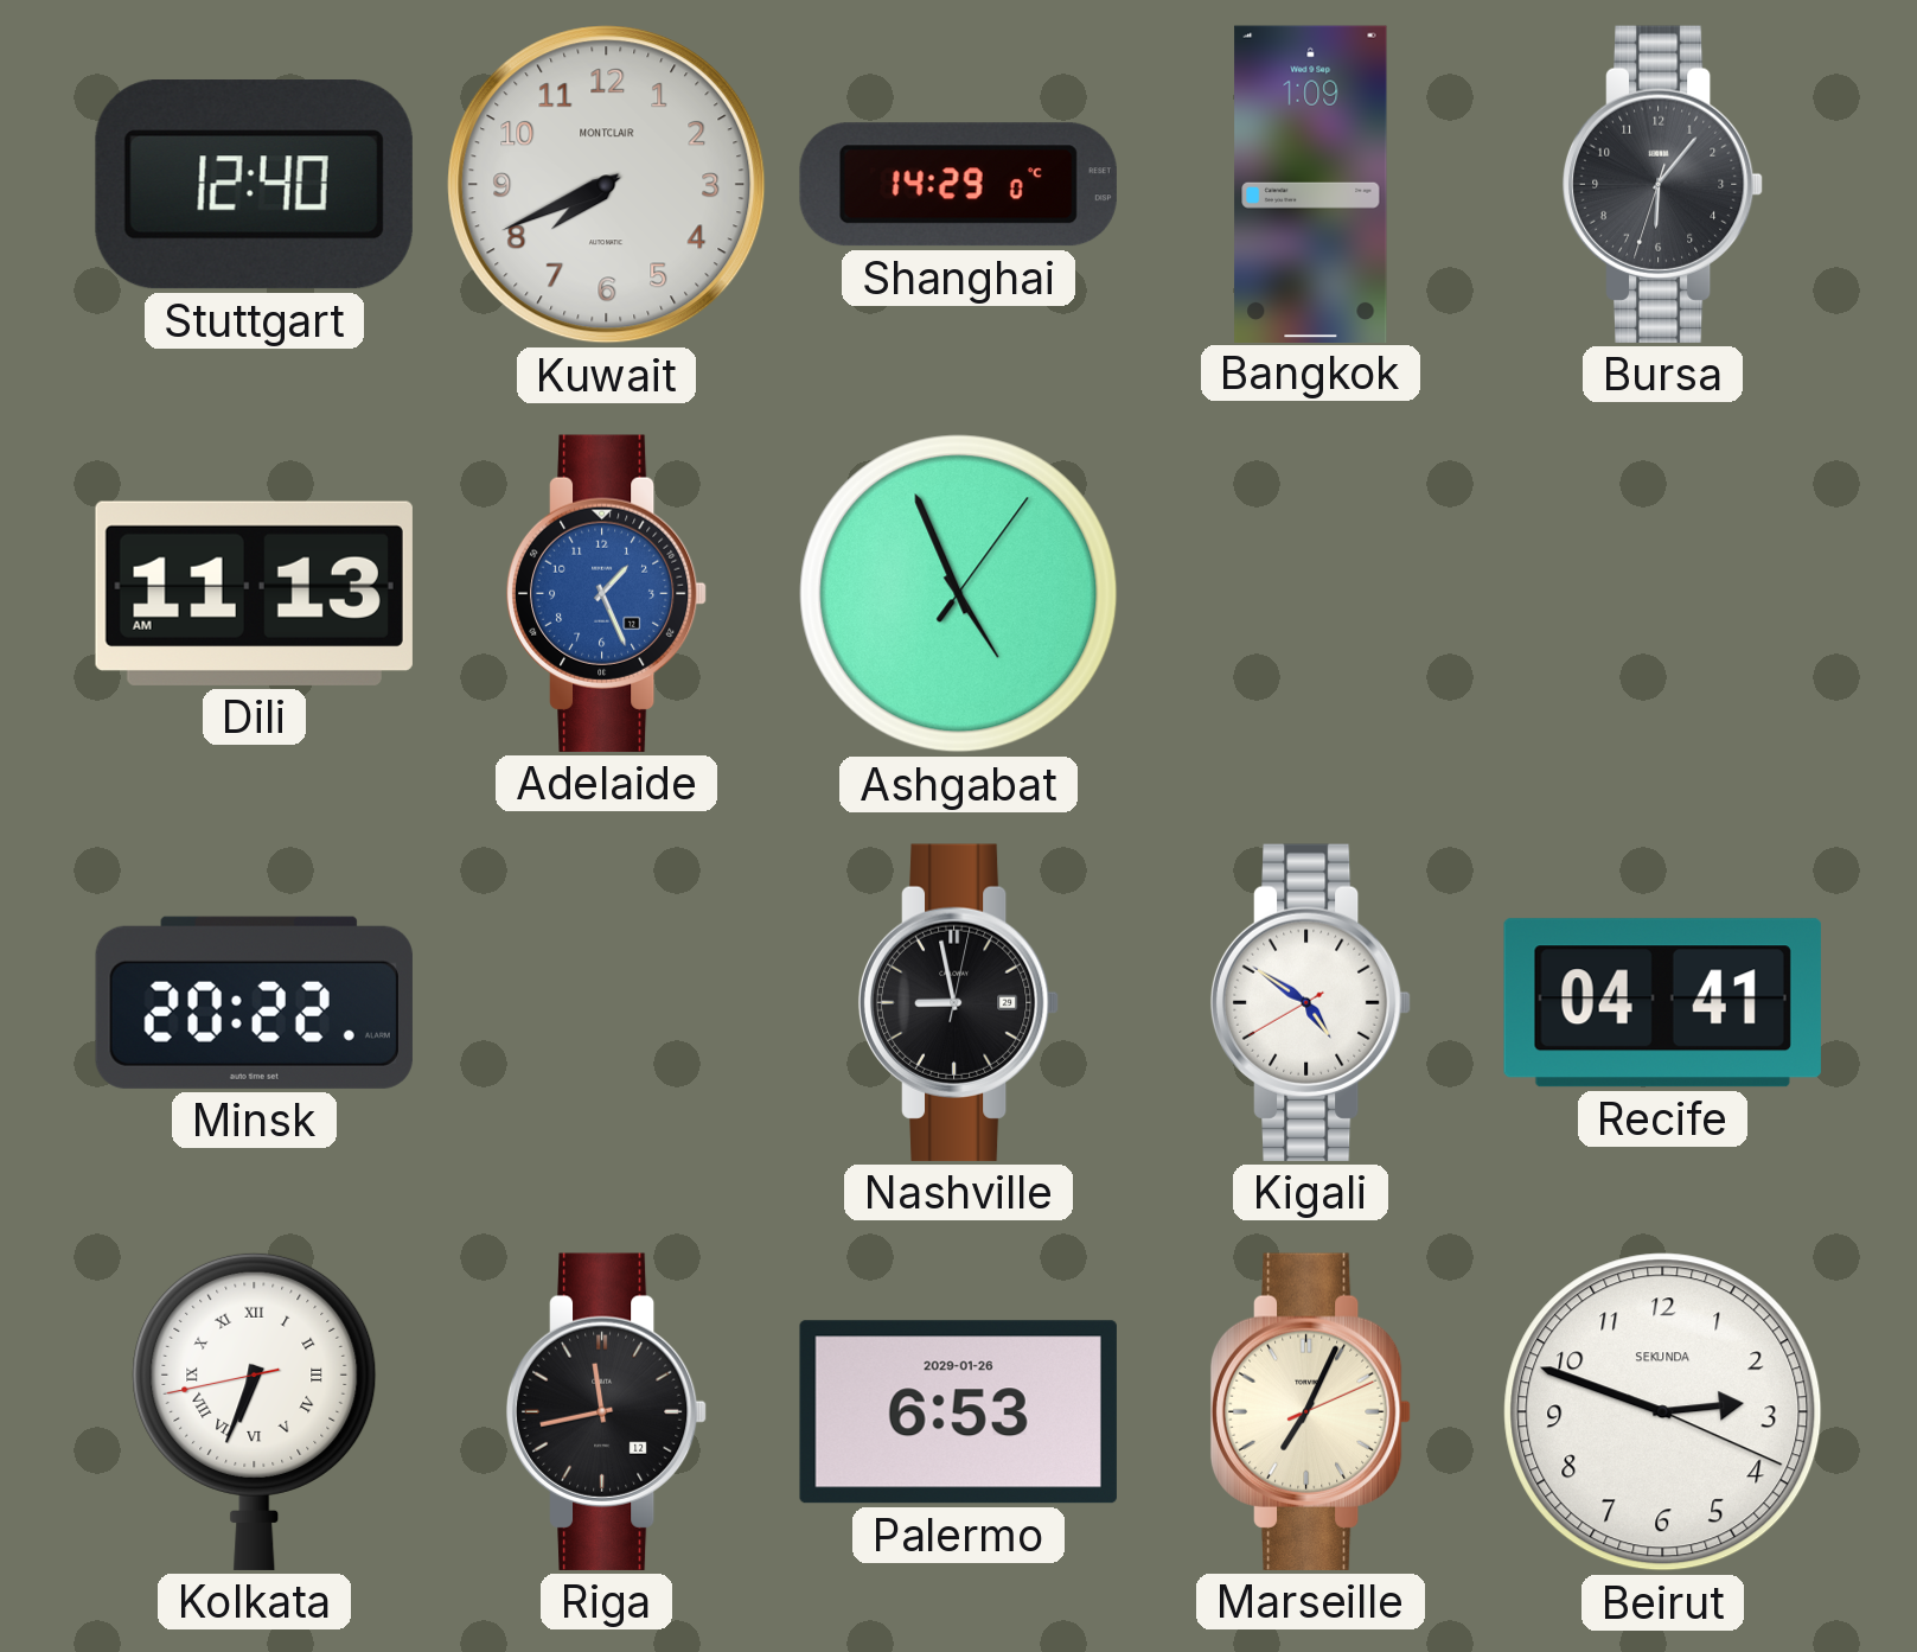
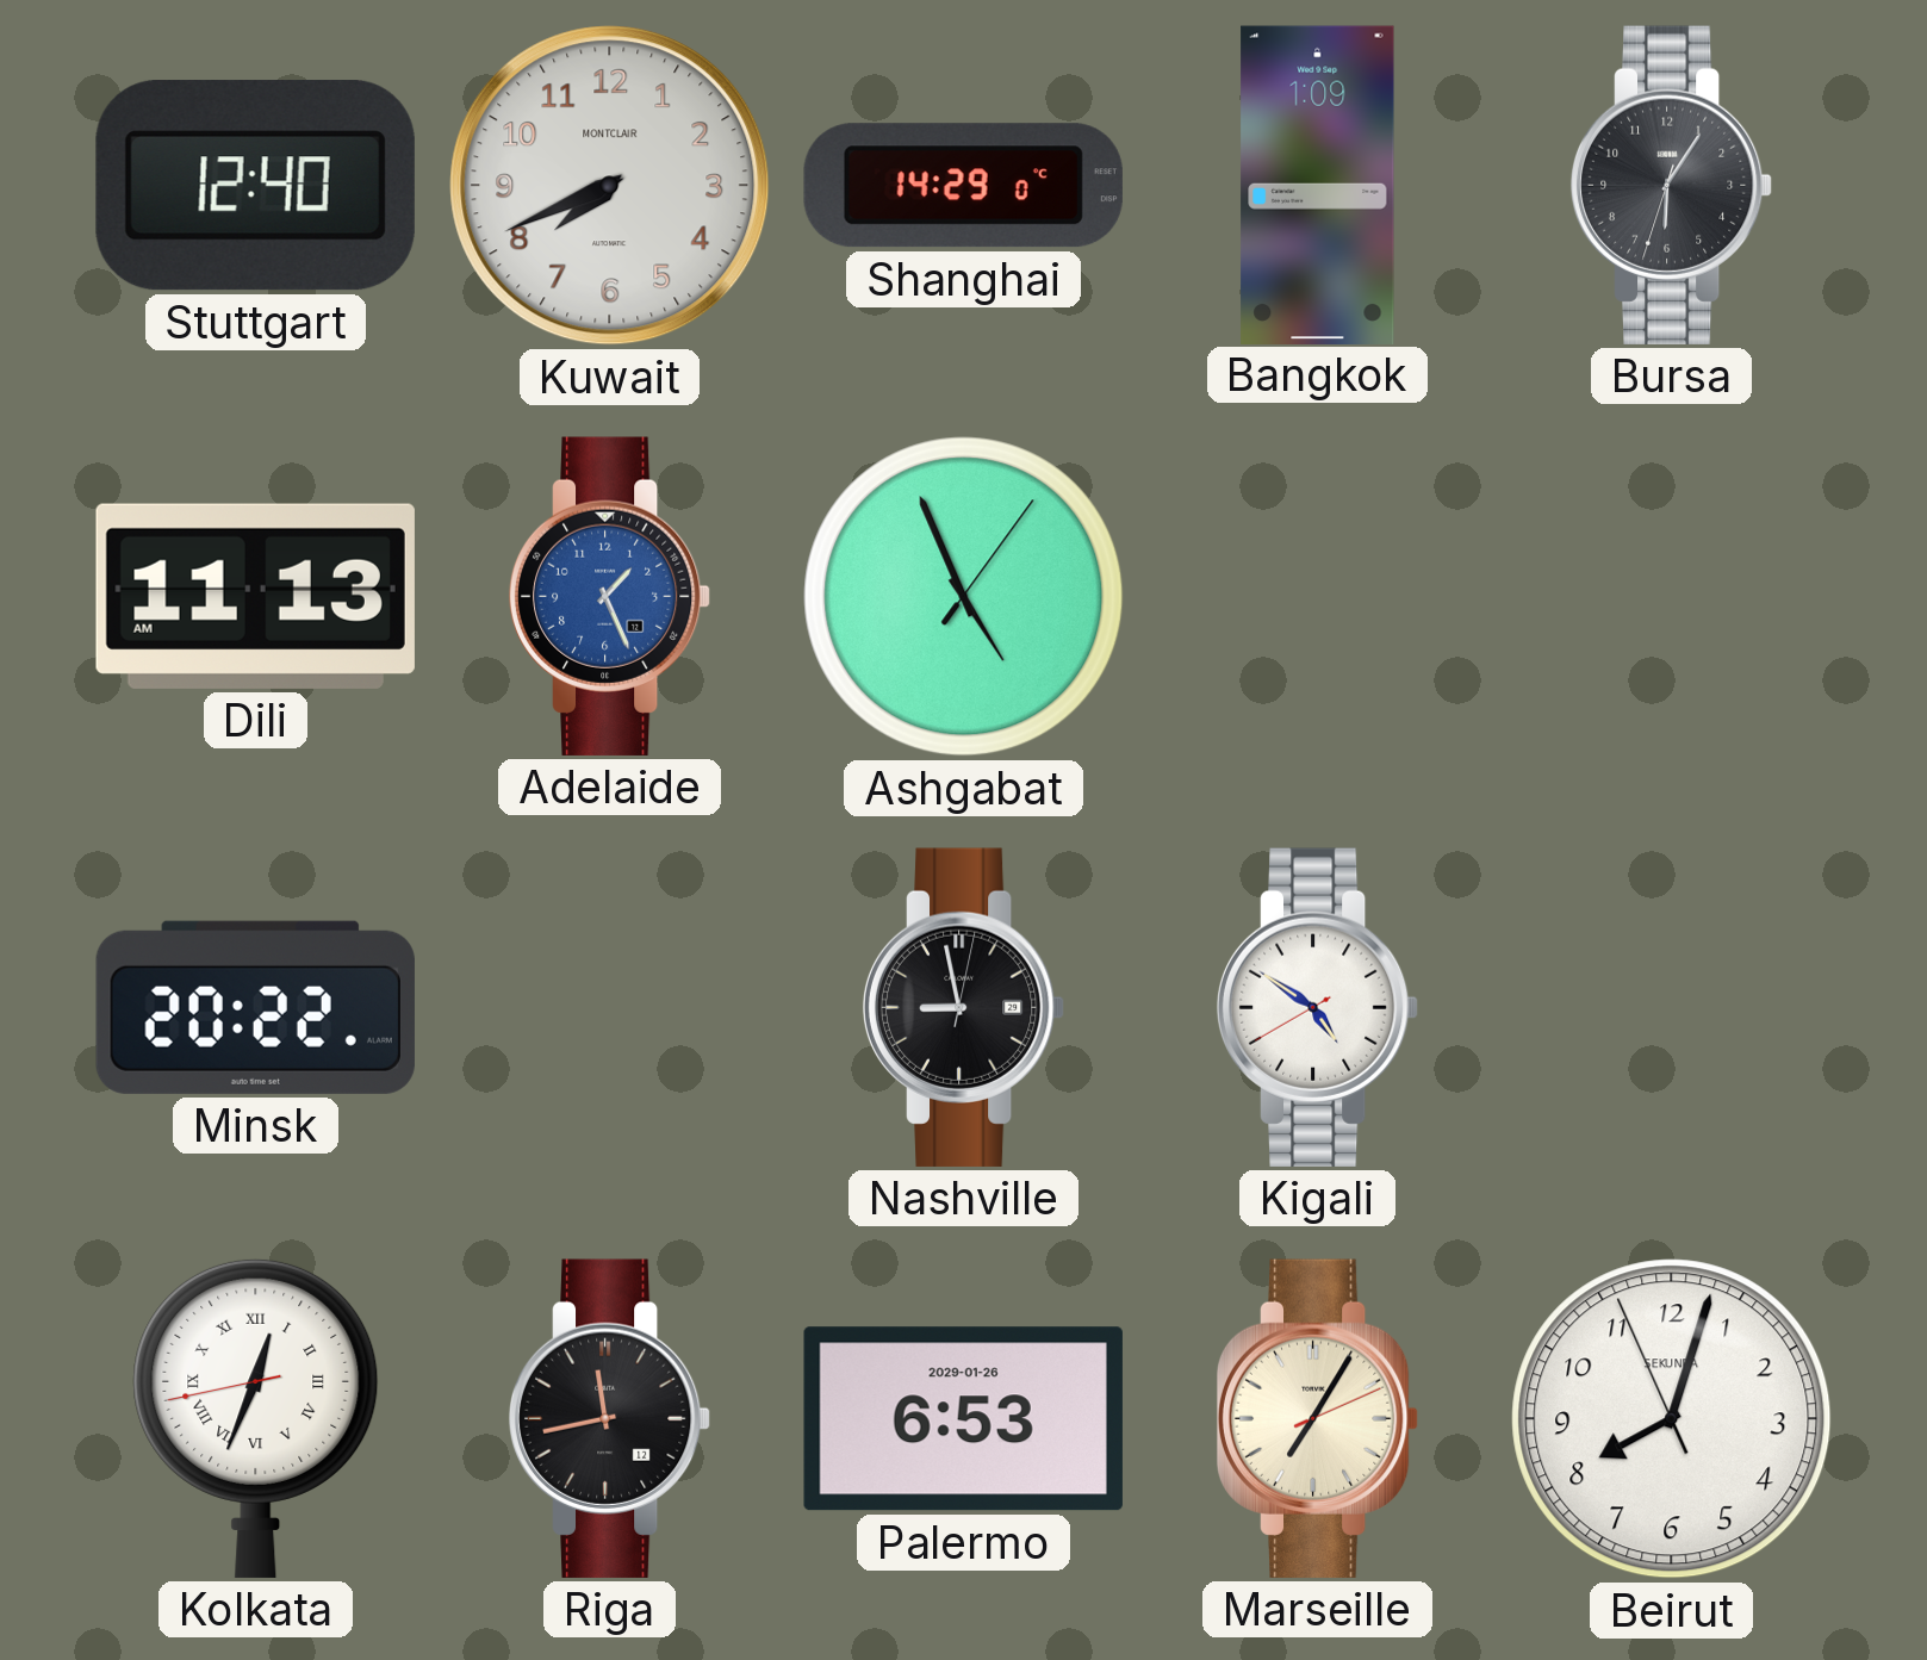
Bursa: 6:06 -> 6:05 (1672, 185)
Recife: 04:41 -> none (1662, 1003)
Kolkata: 6:33 -> 12:33 (256, 1418)
Marseille: 7:04 -> 7:05 (1318, 1418)
Beirut: 2:48 -> 8:02 (1672, 1419)
